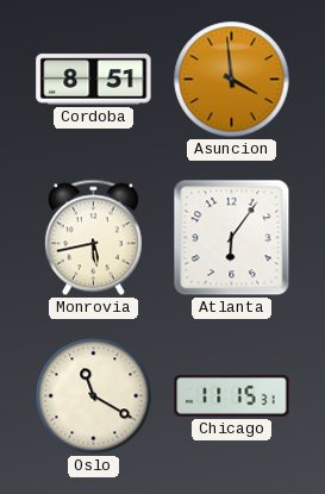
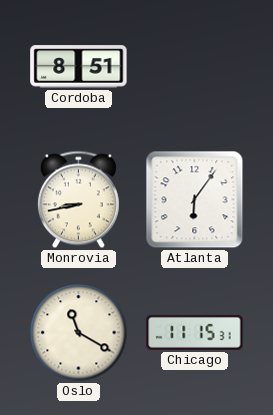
Asuncion: 3:59 -> none (232, 80)
Monrovia: 5:43 -> 8:43 (78, 200)
